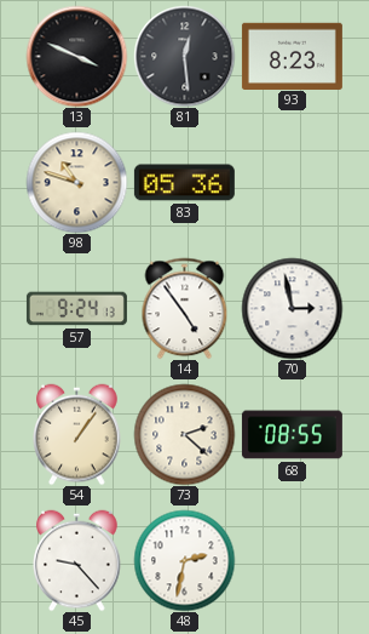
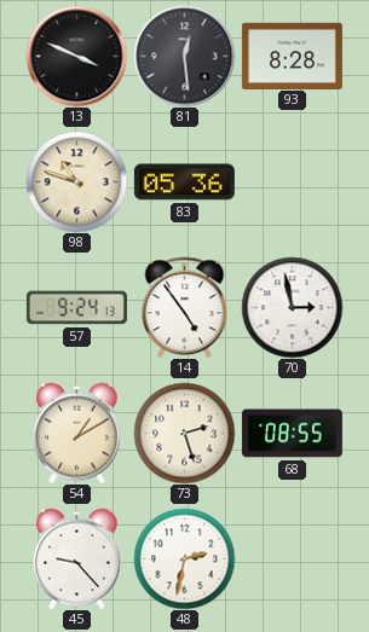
93: 8:23 -> 8:28 (292, 56)
54: 1:06 -> 1:10 (77, 433)
73: 2:22 -> 2:27 (184, 433)
